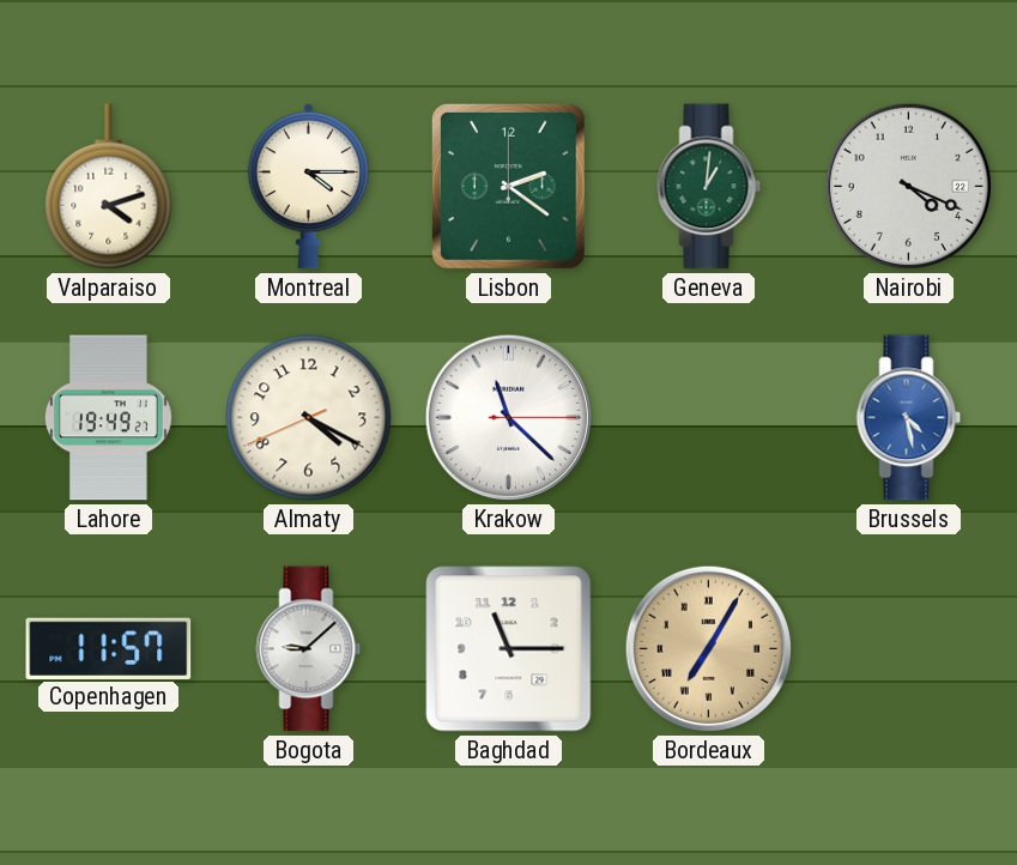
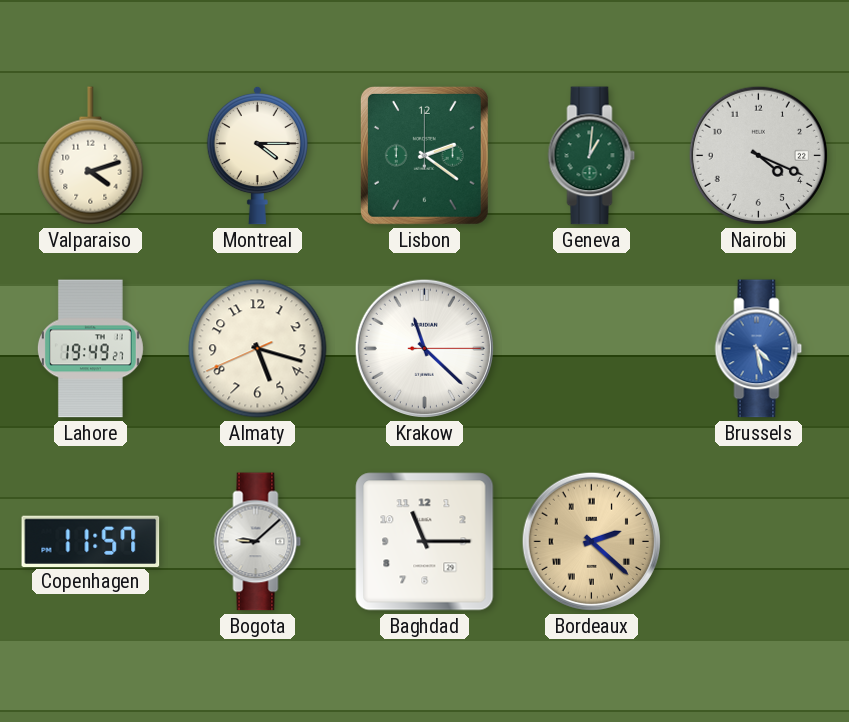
Almaty: 4:19 -> 5:17 (258, 349)
Bordeaux: 7:05 -> 2:22 (591, 541)
